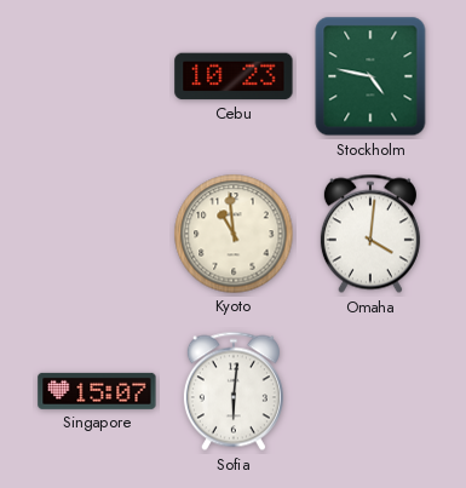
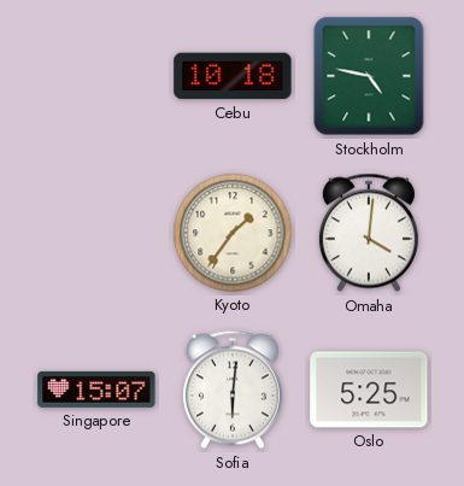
Cebu: 10:23 -> 10:18 (233, 76)
Kyoto: 10:59 -> 1:36 (233, 233)
Oslo: none -> 5:25 (369, 390)
